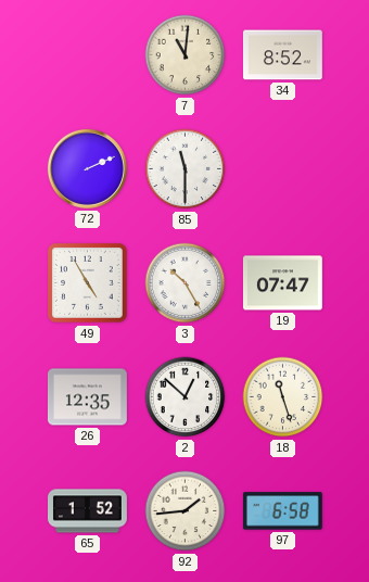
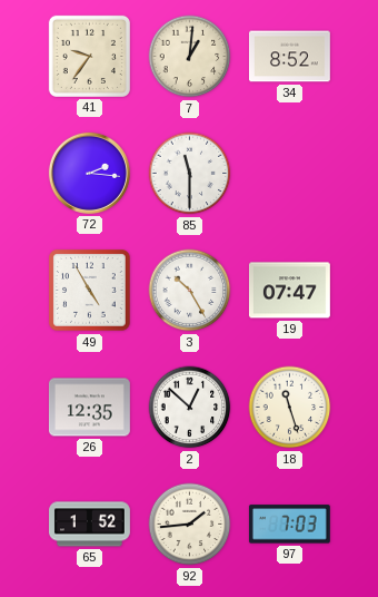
41: none -> 9:36 (89, 56)
7: 11:01 -> 1:01 (190, 57)
72: 2:11 -> 2:16 (89, 173)
97: 6:58 -> 7:03 (289, 525)
